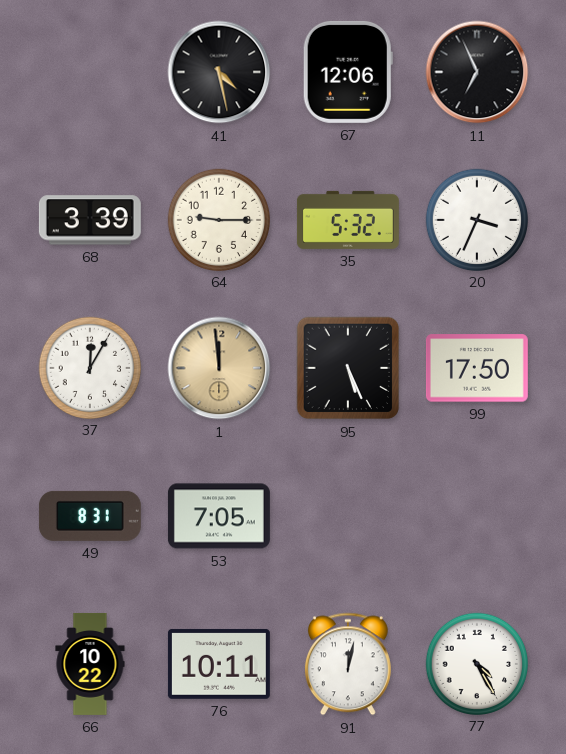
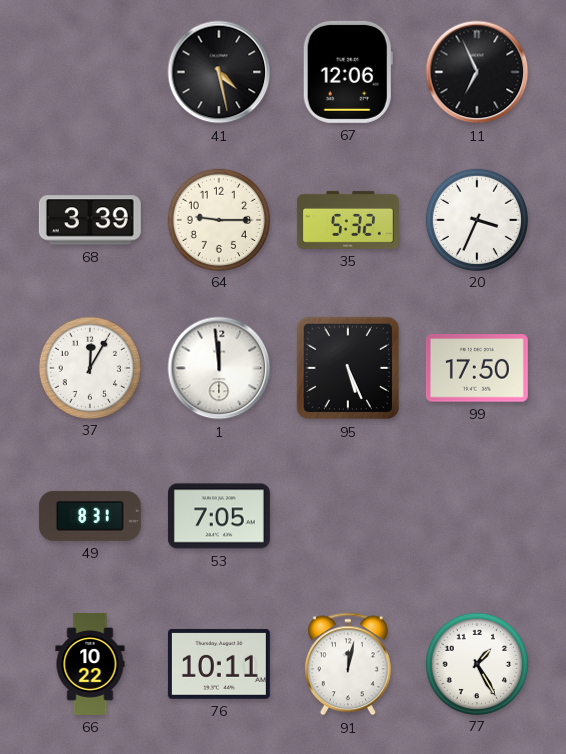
1 dial: champagne -> white (219, 368)
77: 4:25 -> 1:25 (476, 663)
